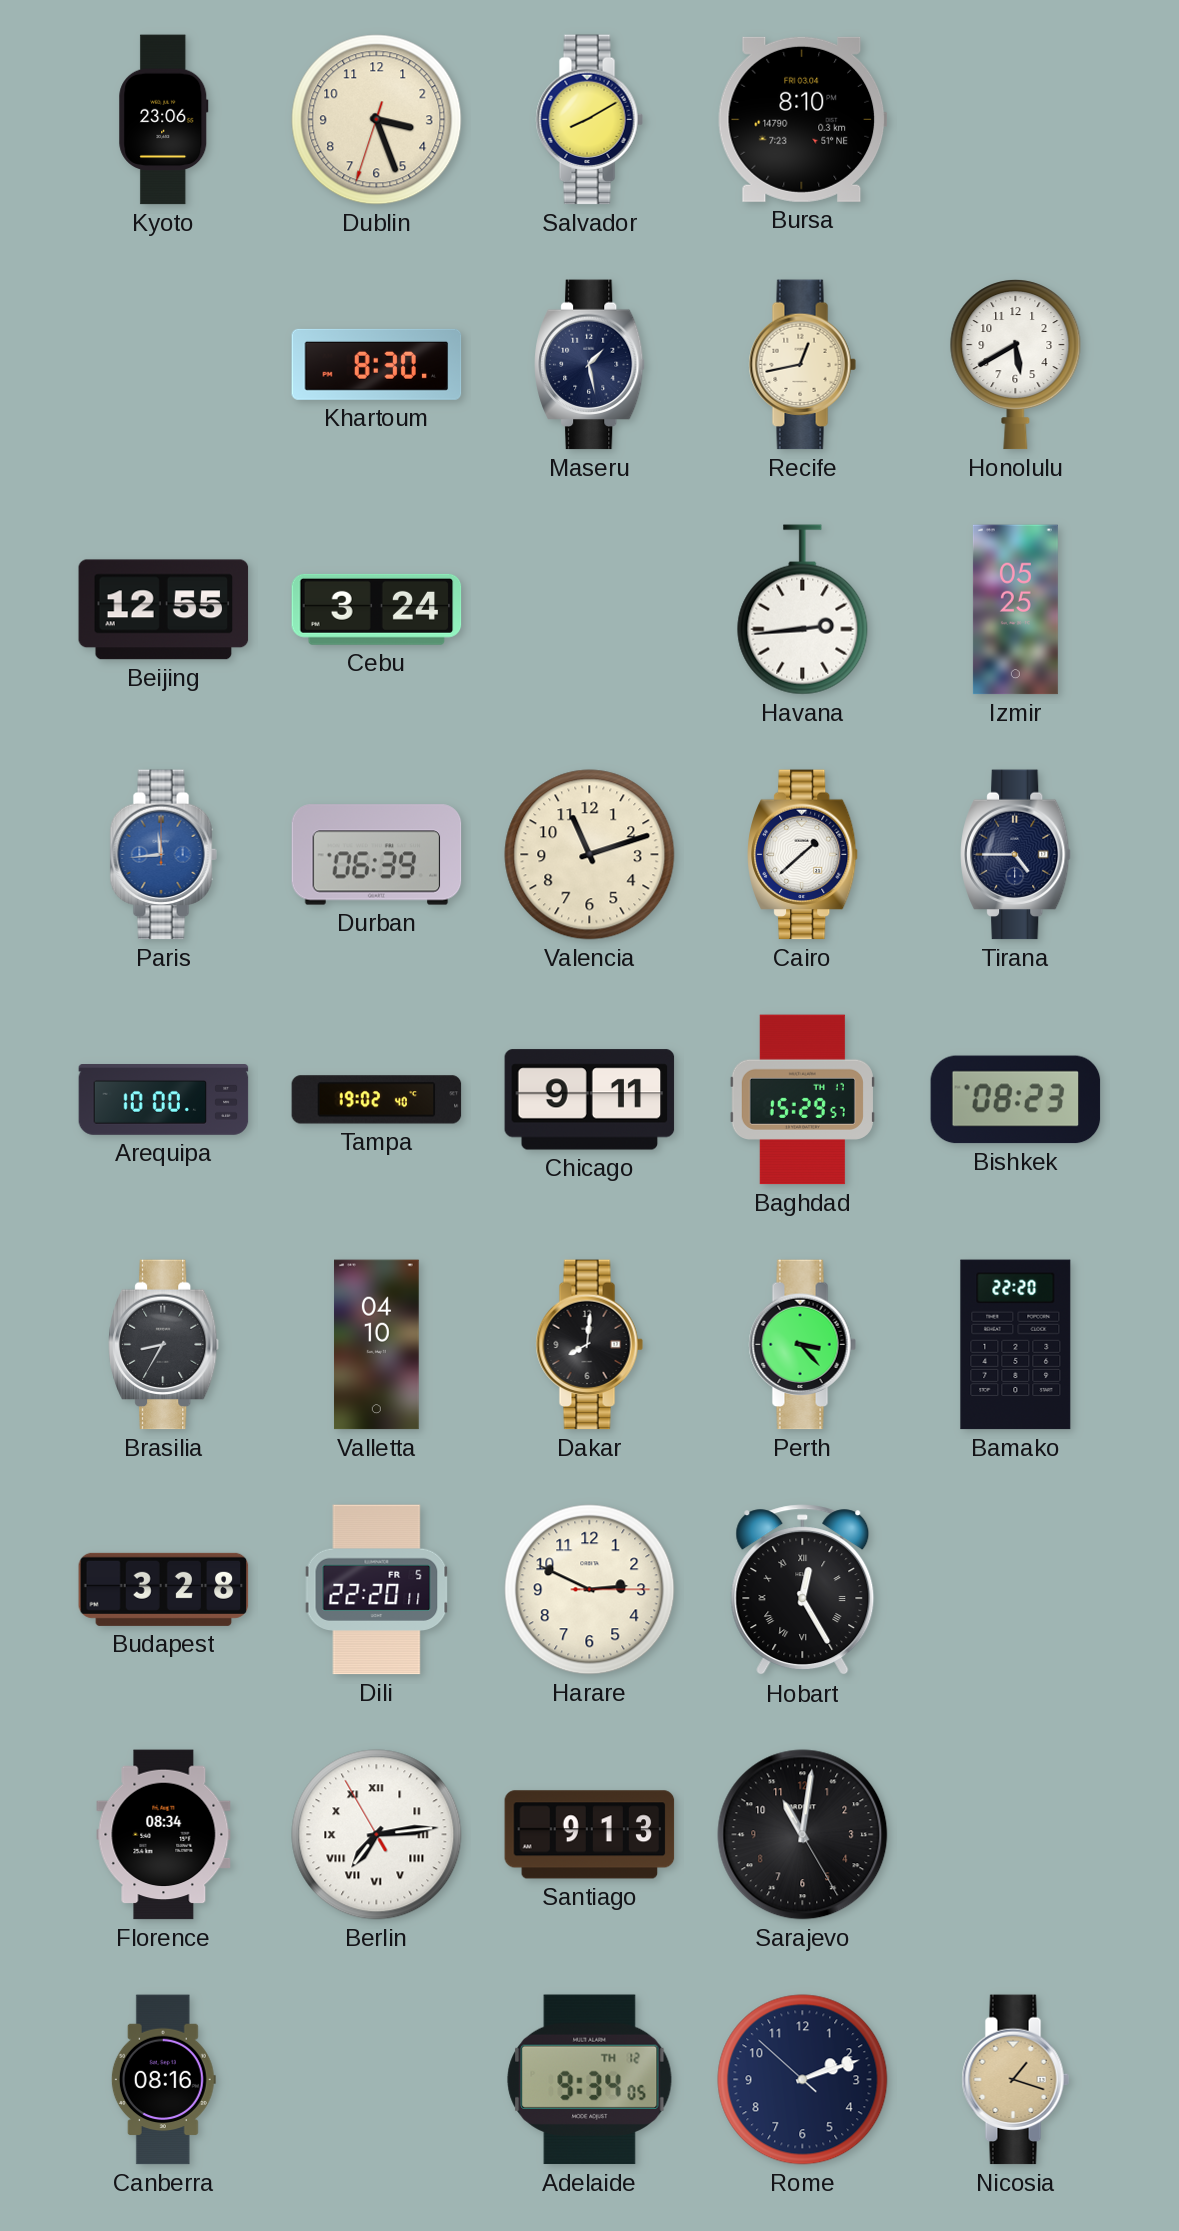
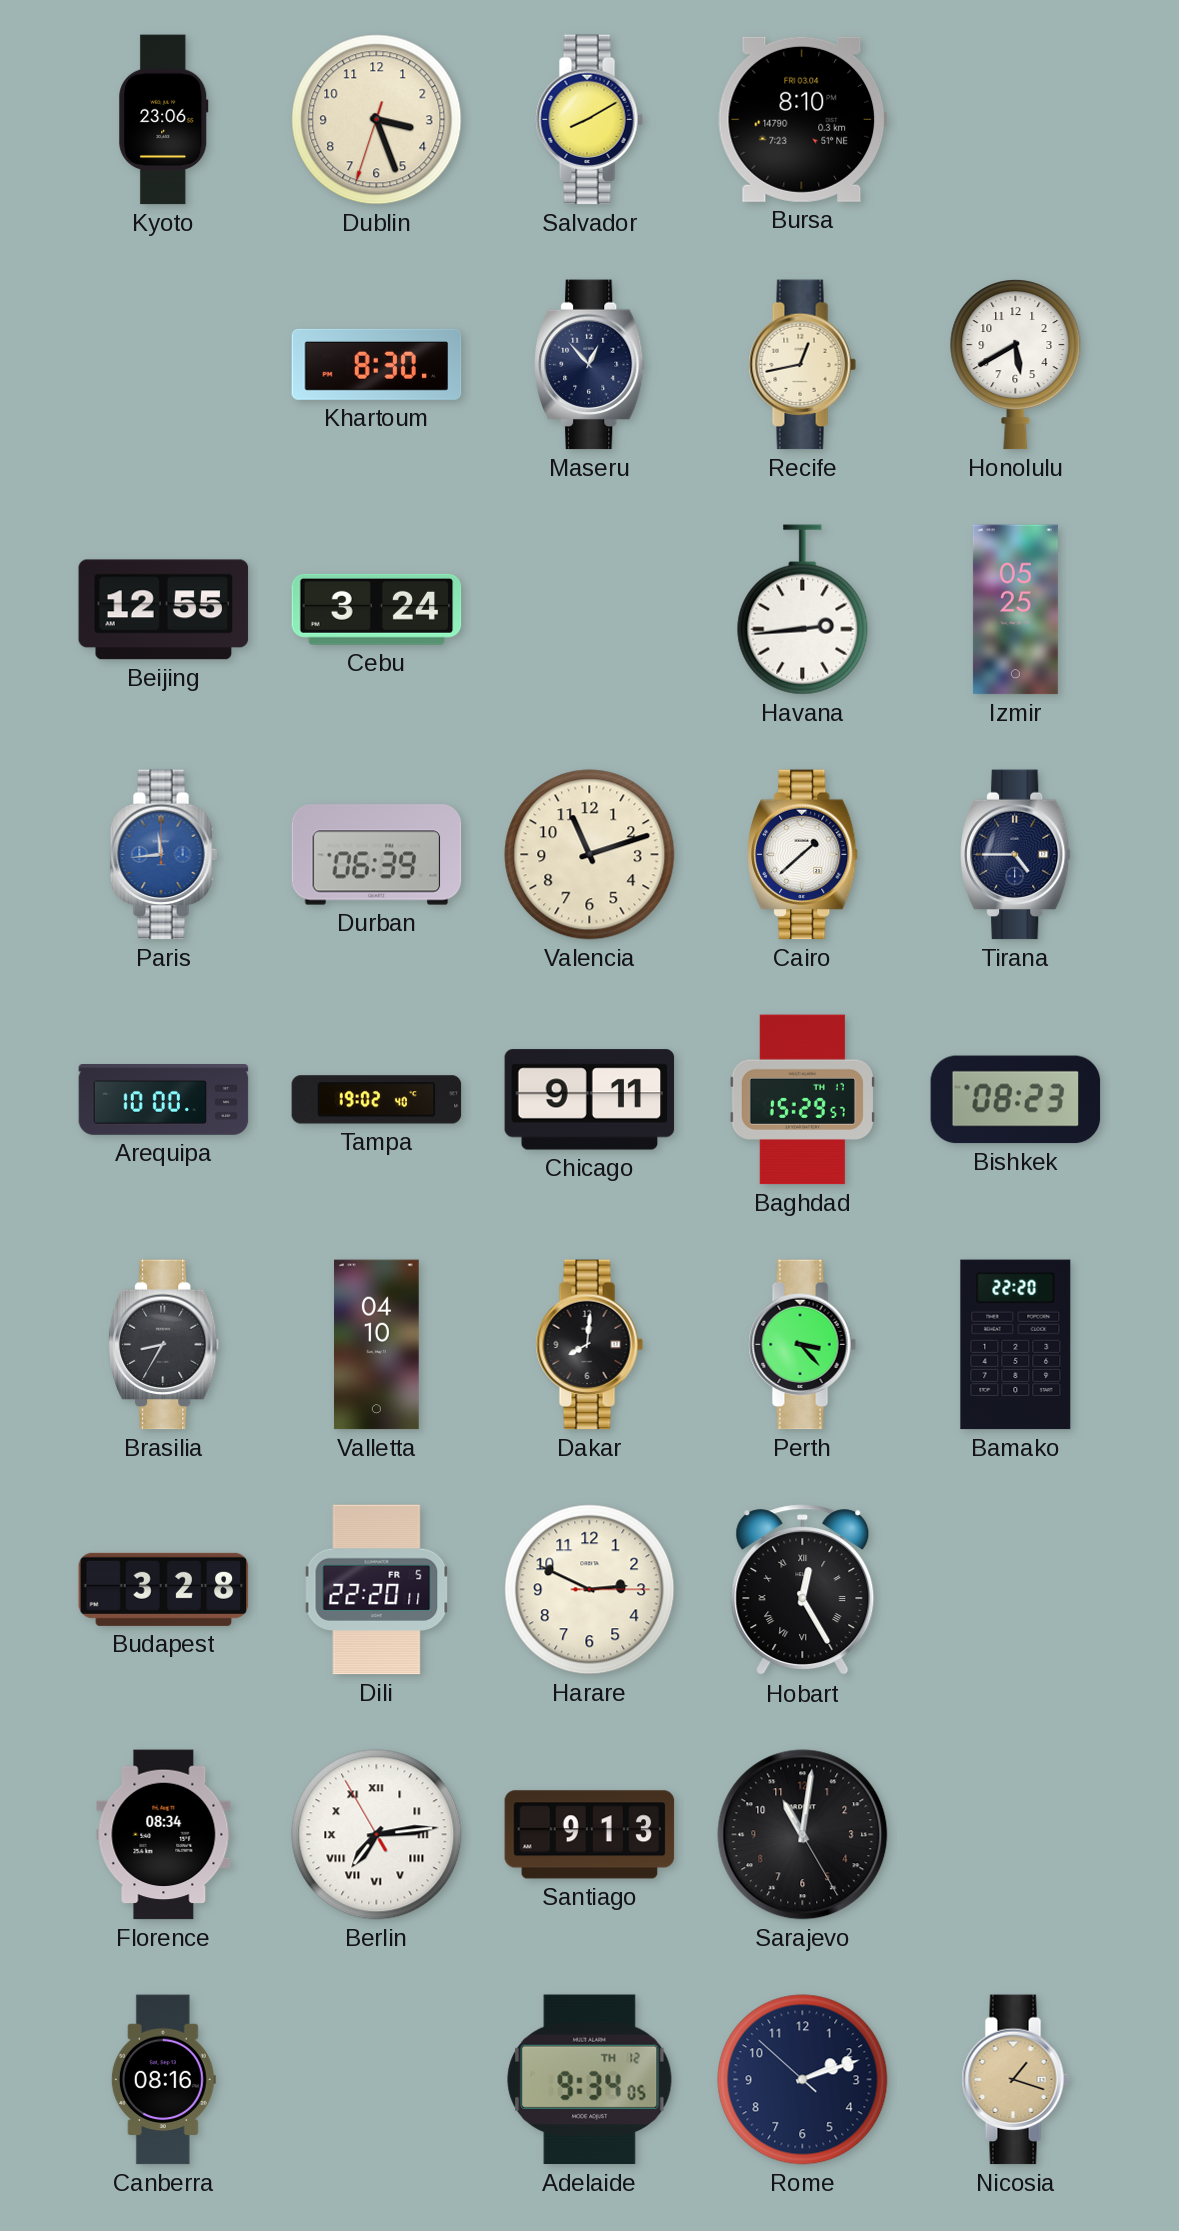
Maseru: 1:28 -> 12:53 (590, 365)
